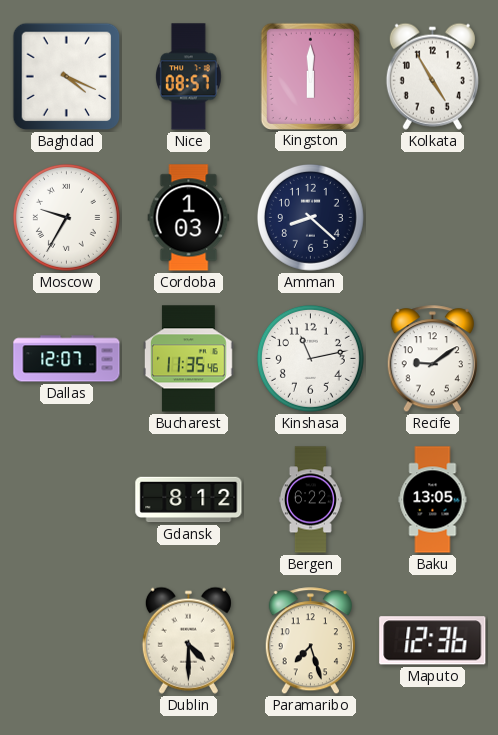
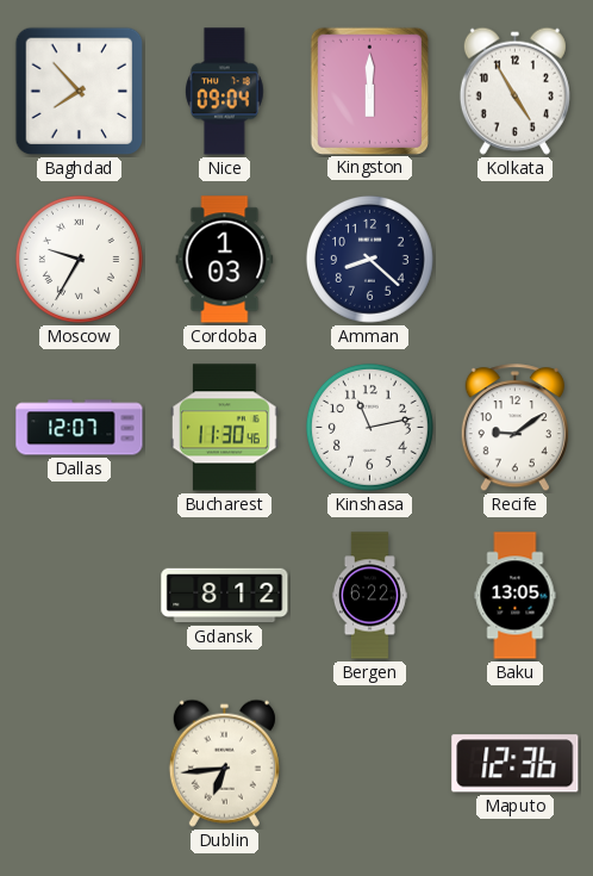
Baghdad: 4:19 -> 7:53 (80, 92)
Nice: 08:57 -> 09:04 (224, 92)
Bucharest: 11:35 -> 11:30 (224, 428)
Dublin: 4:30 -> 6:44 (224, 763)
Paramaribo: 7:27 -> none (310, 641)
